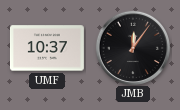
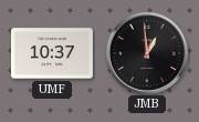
JMB: 12:06 -> 12:59 (146, 52)
